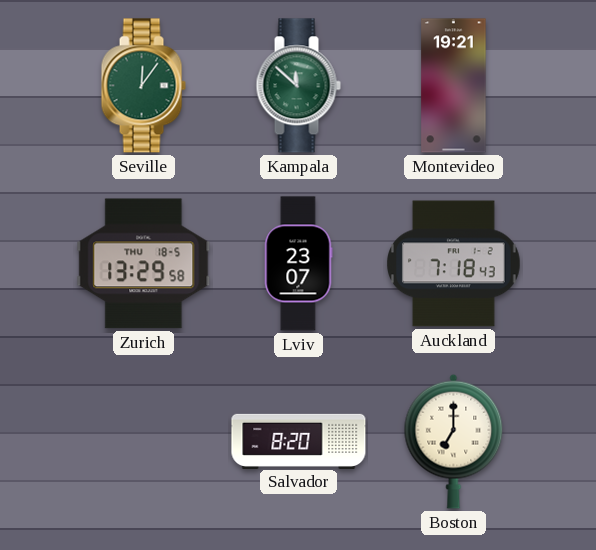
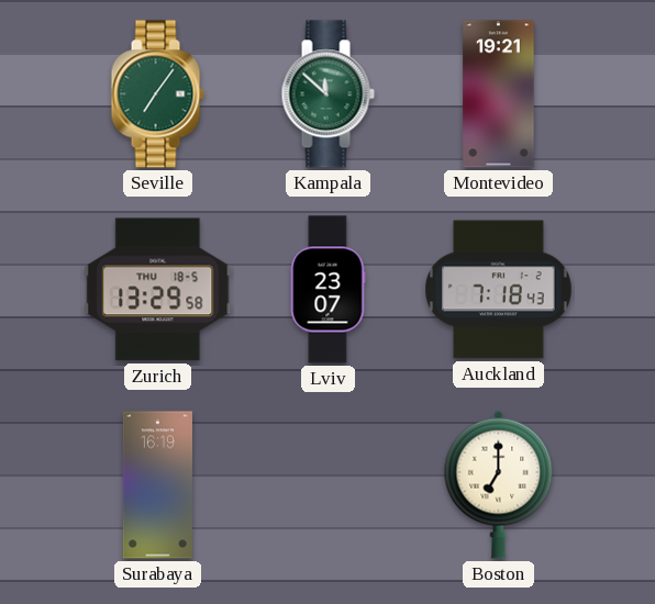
Seville: 12:06 -> 7:06 (157, 94)
Surabaya: none -> 16:19 (157, 485)
Salvador: 8:20 -> none (299, 441)
